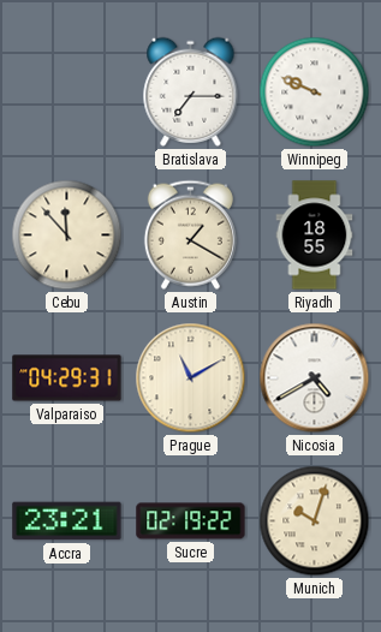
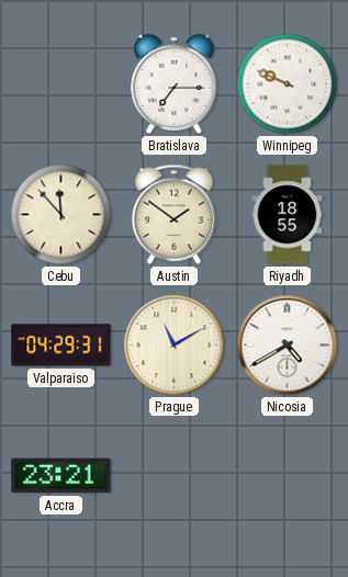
Austin: 1:20 -> 1:51 (173, 214)
Sucre: 02:19 -> none (191, 521)
Munich: 10:03 -> none (315, 521)
